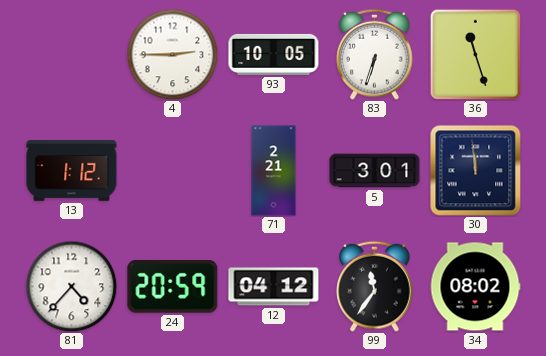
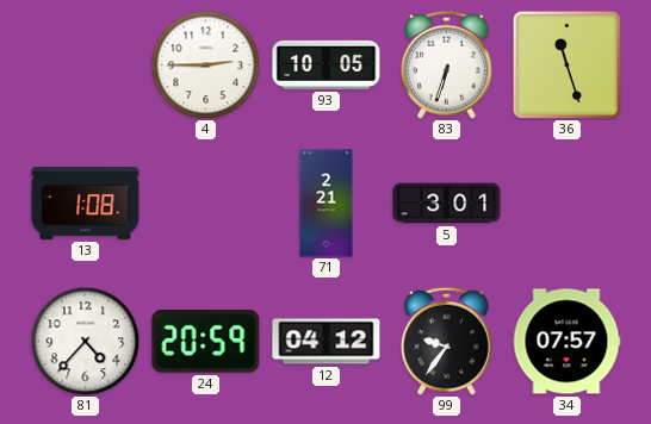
13: 1:12 -> 1:08 (86, 202)
30: 11:59 -> none (475, 170)
99: 11:36 -> 9:36 (447, 341)
34: 08:02 -> 07:57 (566, 342)
